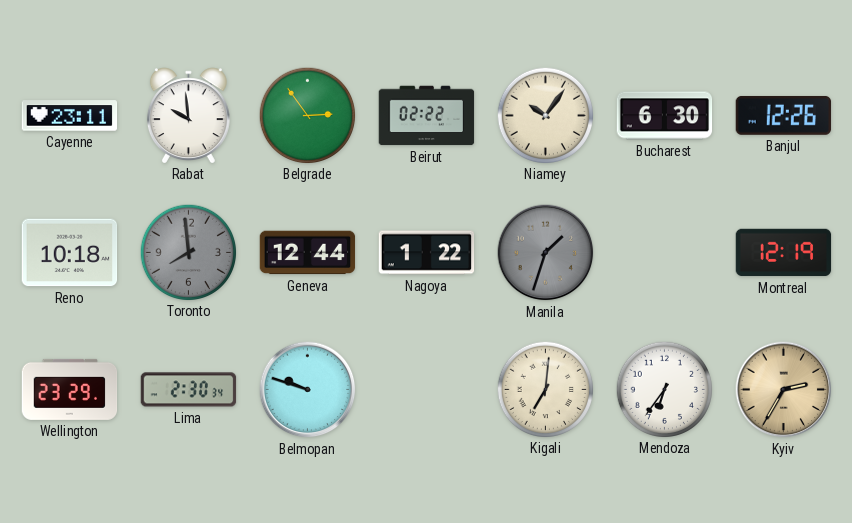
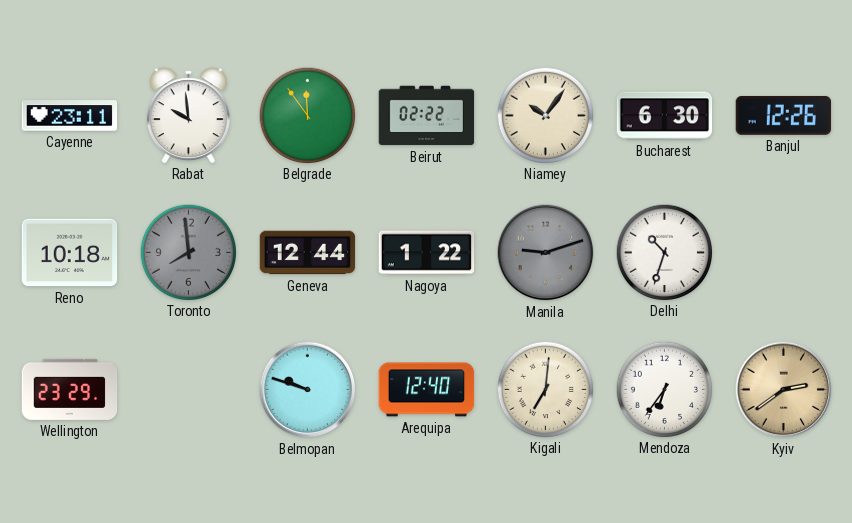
Belgrade: 2:54 -> 11:54 (307, 115)
Manila: 1:33 -> 9:12 (546, 253)
Delhi: none -> 10:33 (664, 252)
Montreal: 12:19 -> none (784, 253)
Lima: 2:30 -> none (189, 390)
Arequipa: none -> 12:40 (427, 390)
Kyiv: 2:35 -> 2:39 (784, 390)
